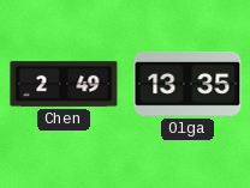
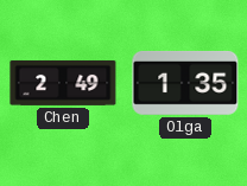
Olga: 13:35 -> 1:35 (185, 83)
